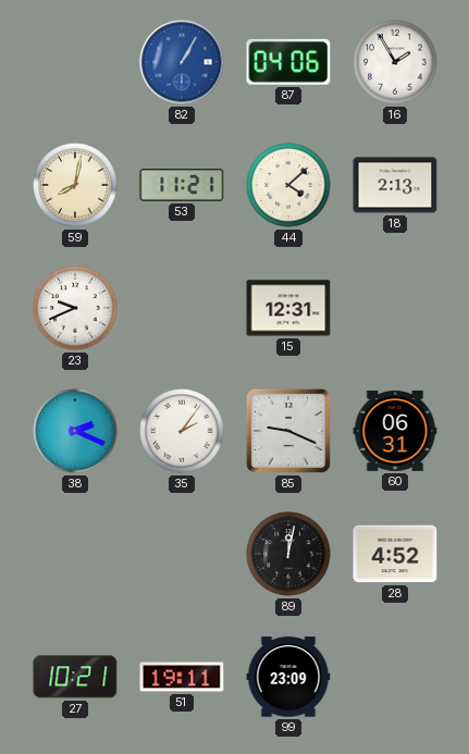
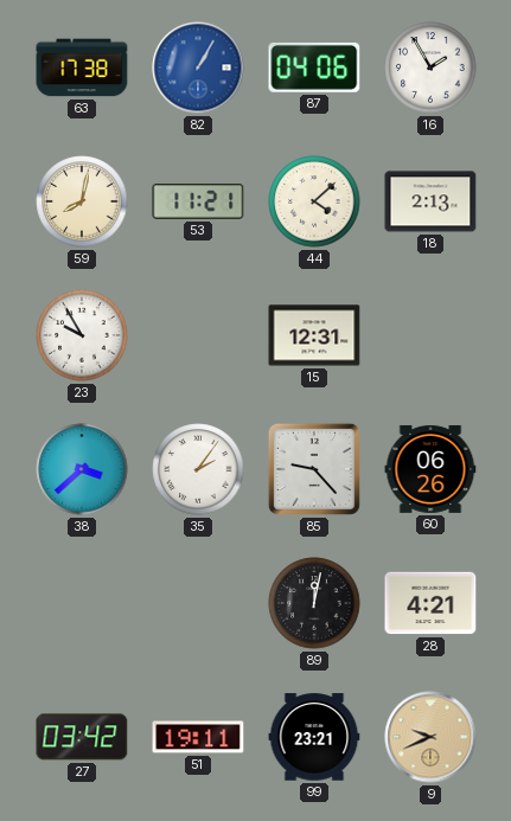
63: none -> 17:38 (82, 68)
23: 9:41 -> 9:55 (82, 335)
38: 2:19 -> 3:38 (82, 469)
85: 9:19 -> 9:23 (314, 469)
60: 06:31 -> 06:26 (430, 469)
28: 4:52 -> 4:21 (430, 603)
27: 10:21 -> 03:42 (82, 737)
99: 23:09 -> 23:21 (314, 737)
9: none -> 9:41 (430, 737)
